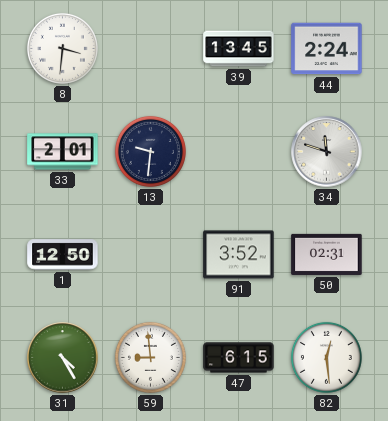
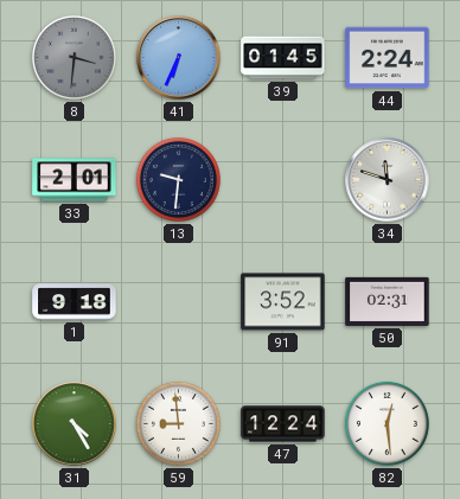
8 dial: white -> grey (74, 57)
41: none -> 6:34 (179, 58)
39: 13:45 -> 01:45 (283, 58)
1: 12:50 -> 9:18 (75, 302)
47: 6:15 -> 12:24 (283, 424)
